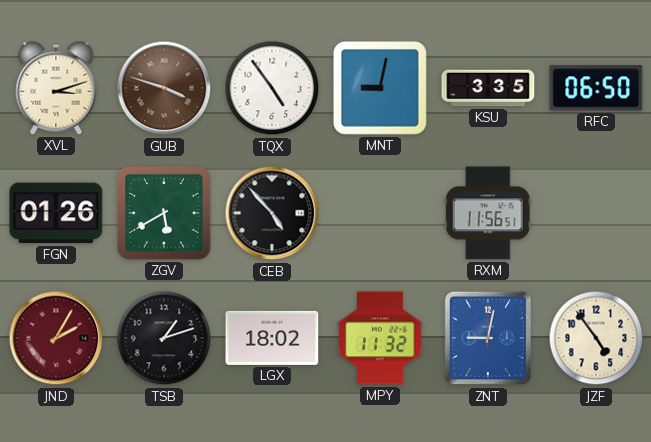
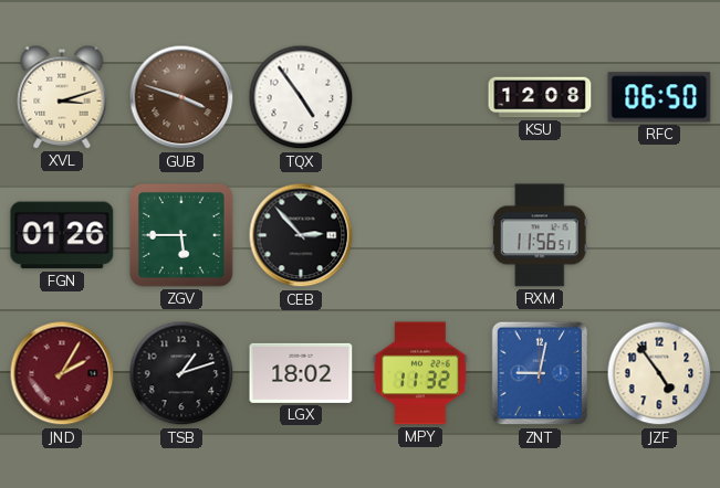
MNT: 9:02 -> none (380, 88)
KSU: 3:35 -> 12:08 (540, 97)
ZGV: 5:40 -> 5:45 (181, 235)
CEB: 4:53 -> 2:53 (301, 235)
